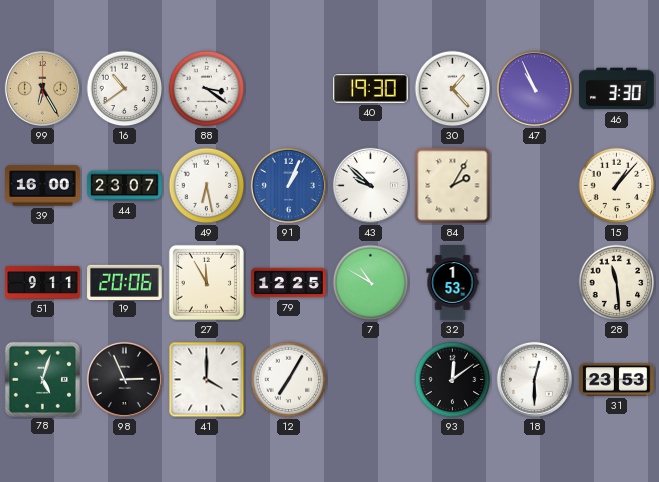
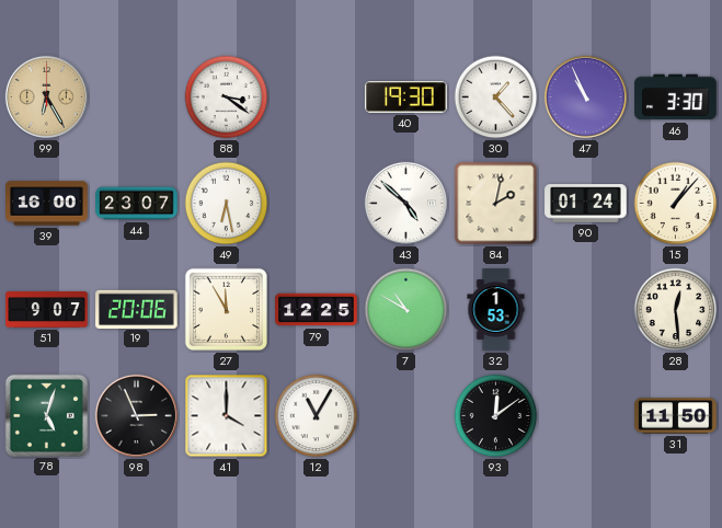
16: 10:39 -> none (125, 89)
91: 1:04 -> none (288, 185)
43: 9:52 -> 4:52 (405, 203)
84: 2:05 -> 2:02 (496, 204)
90: none -> 01:24 (586, 204)
51: 9:11 -> 9:07 (47, 309)
28: 11:29 -> 12:29 (676, 310)
12: 7:05 -> 11:05 (317, 416)
18: 12:30 -> none (534, 379)
31: 23:53 -> 11:50 (676, 416)
